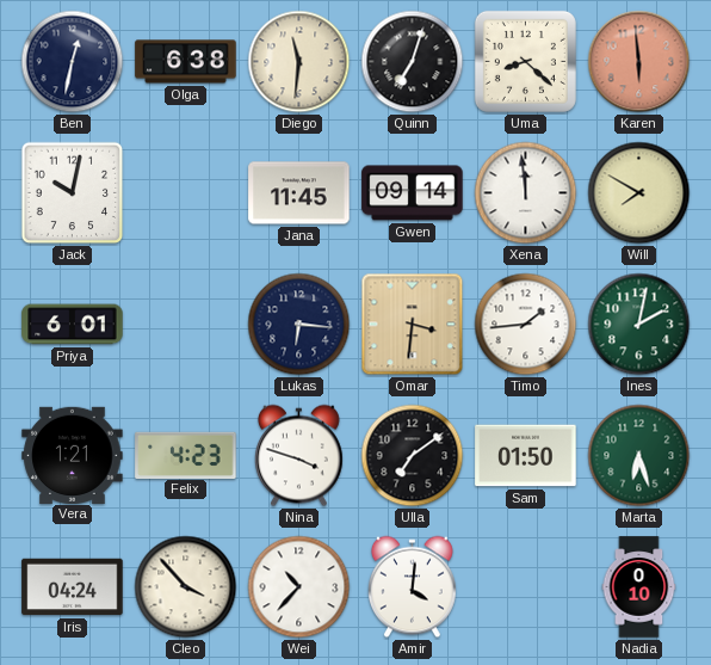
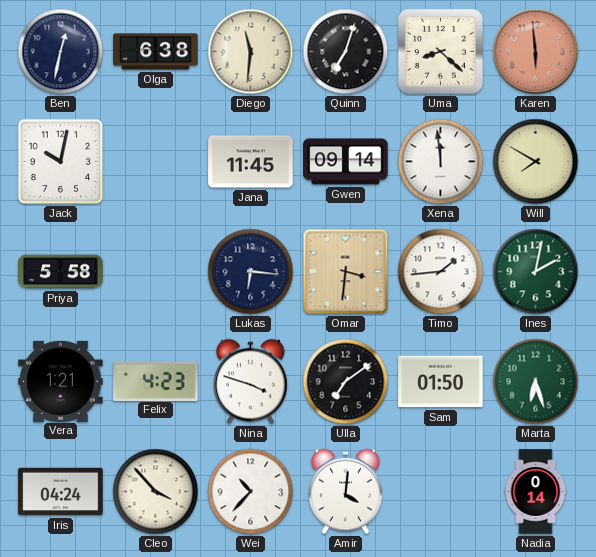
Priya: 6:01 -> 5:58 (61, 272)
Nadia: 0:10 -> 0:14 (536, 492)
